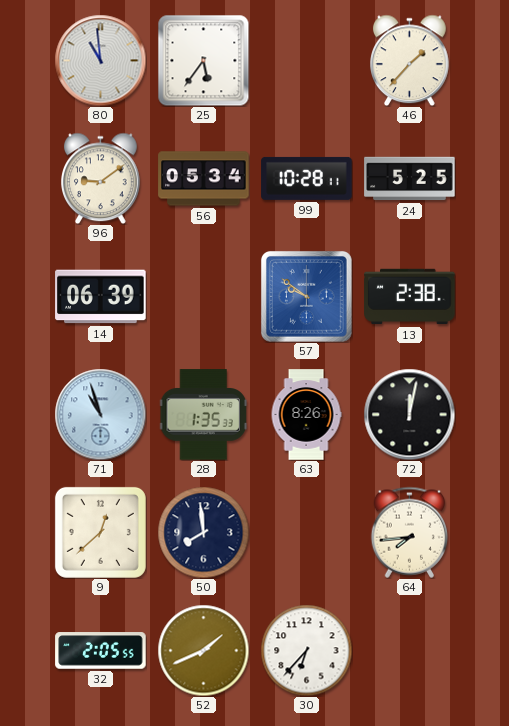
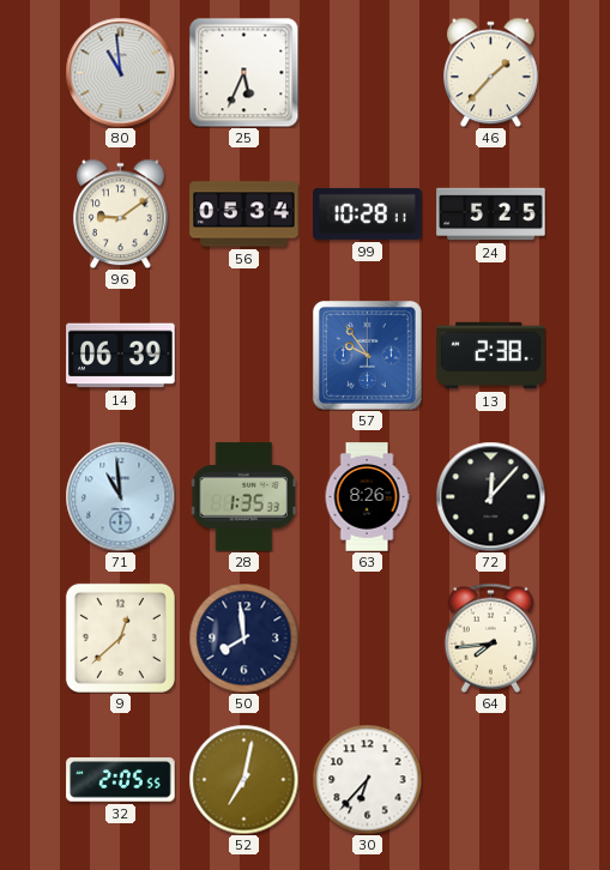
25: 5:36 -> 5:34 (243, 72)
57: 9:51 -> 9:54 (367, 355)
71: 10:57 -> 10:59 (120, 496)
72: 12:02 -> 12:07 (490, 496)
52: 1:41 -> 7:02 (243, 779)
